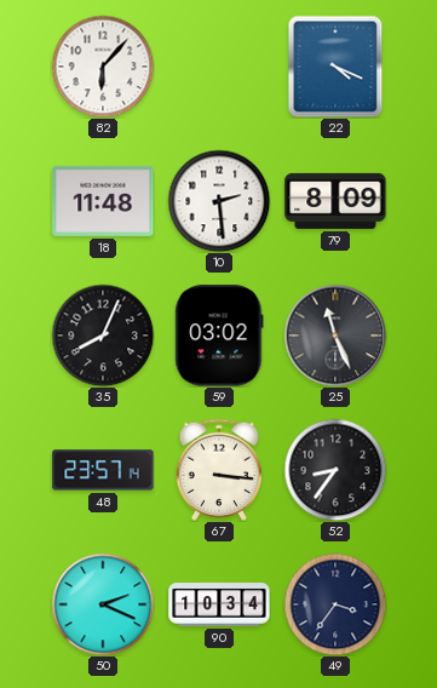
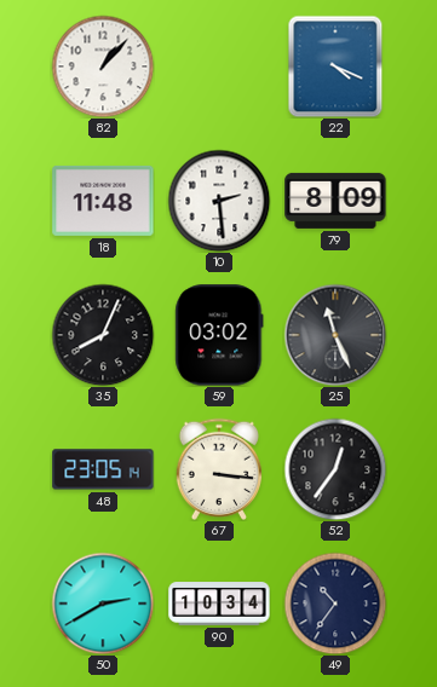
82: 6:07 -> 1:07 (103, 67)
48: 23:57 -> 23:05 (103, 469)
52: 8:36 -> 12:36 (335, 469)
50: 2:19 -> 2:40 (103, 604)
49: 3:36 -> 10:36 (335, 604)
